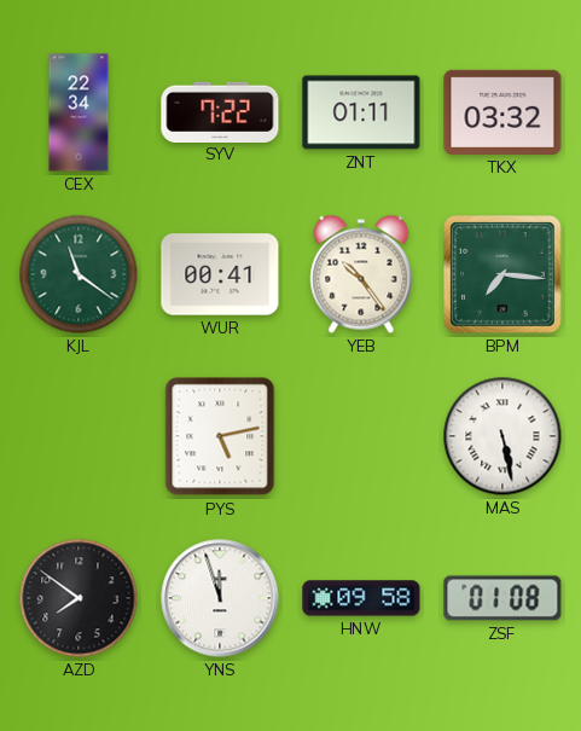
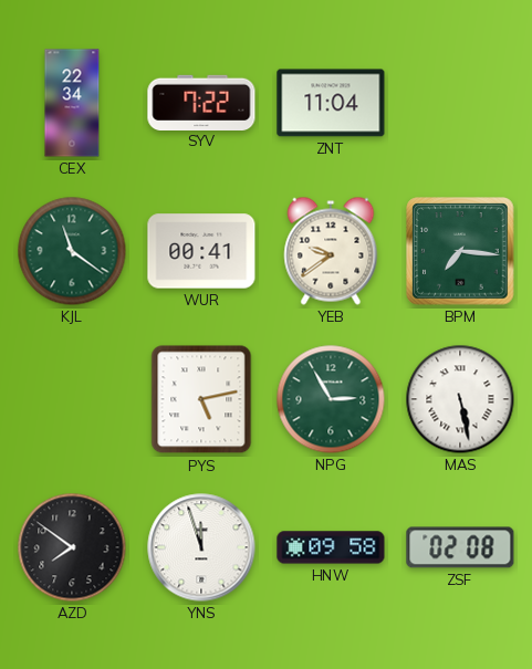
ZNT: 01:11 -> 11:04 (331, 103)
TKX: 03:32 -> none (502, 112)
YEB: 10:24 -> 9:39 (331, 251)
NPG: none -> 2:55 (331, 399)
ZSF: 01:08 -> 02:08 (460, 547)
